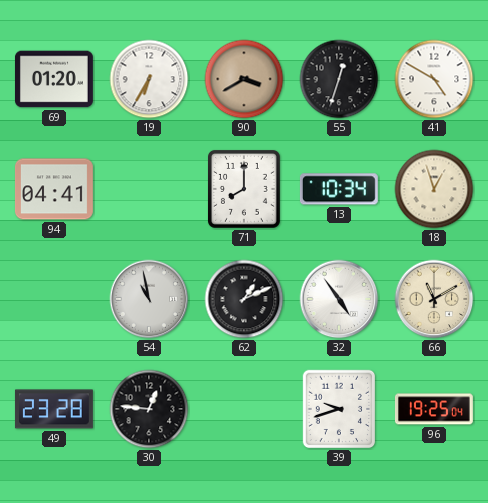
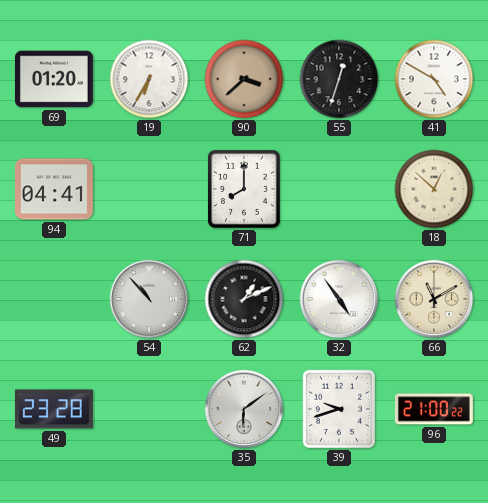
90: 3:40 -> 3:38 (244, 79)
13: 10:34 -> none (339, 189)
18: 12:57 -> 12:52 (434, 189)
54: 10:58 -> 10:53 (149, 299)
30: 12:46 -> none (149, 409)
35: none -> 6:09 (244, 409)
96: 19:25 -> 21:00 (434, 409)
